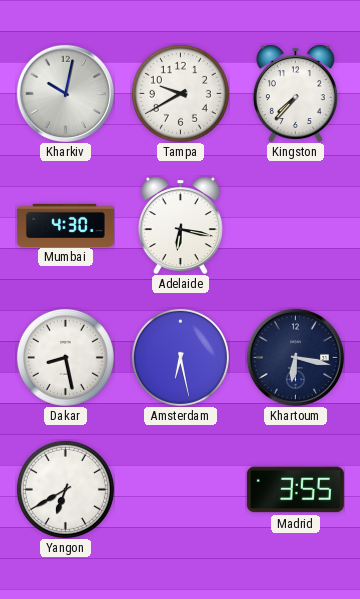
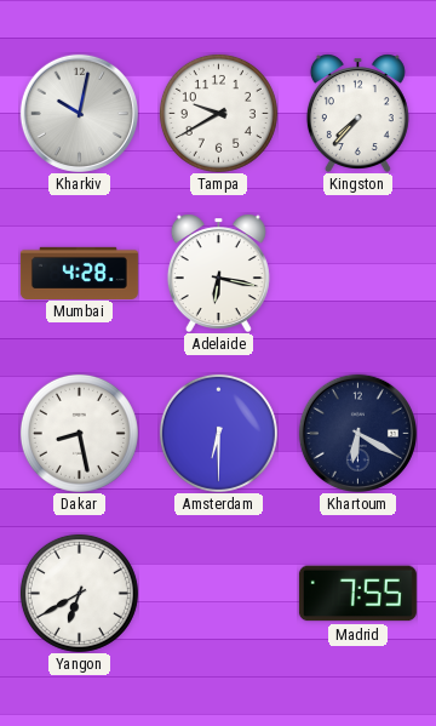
Mumbai: 4:30 -> 4:28 (79, 273)
Amsterdam: 6:28 -> 6:30 (218, 433)
Khartoum: 6:17 -> 6:20 (357, 433)
Madrid: 3:55 -> 7:55 (357, 594)
